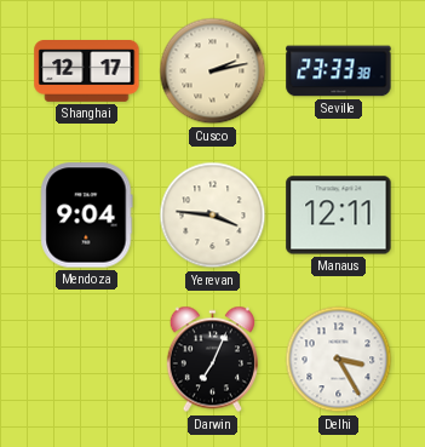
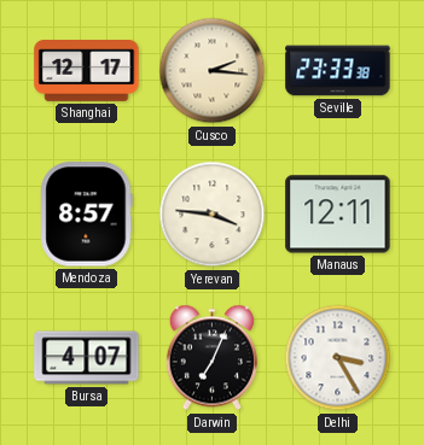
Cusco: 2:13 -> 2:16 (213, 71)
Mendoza: 9:04 -> 8:57 (87, 215)
Bursa: none -> 4:07 (87, 358)
